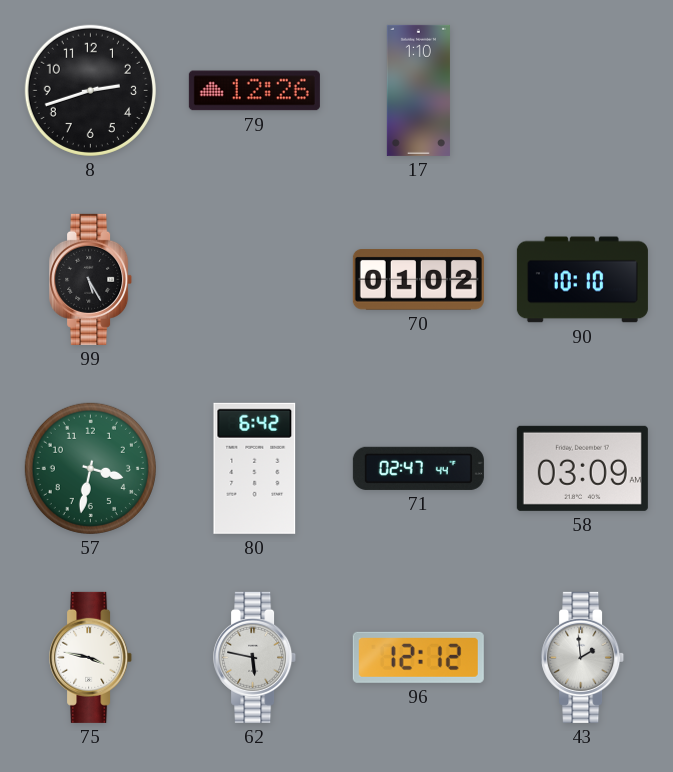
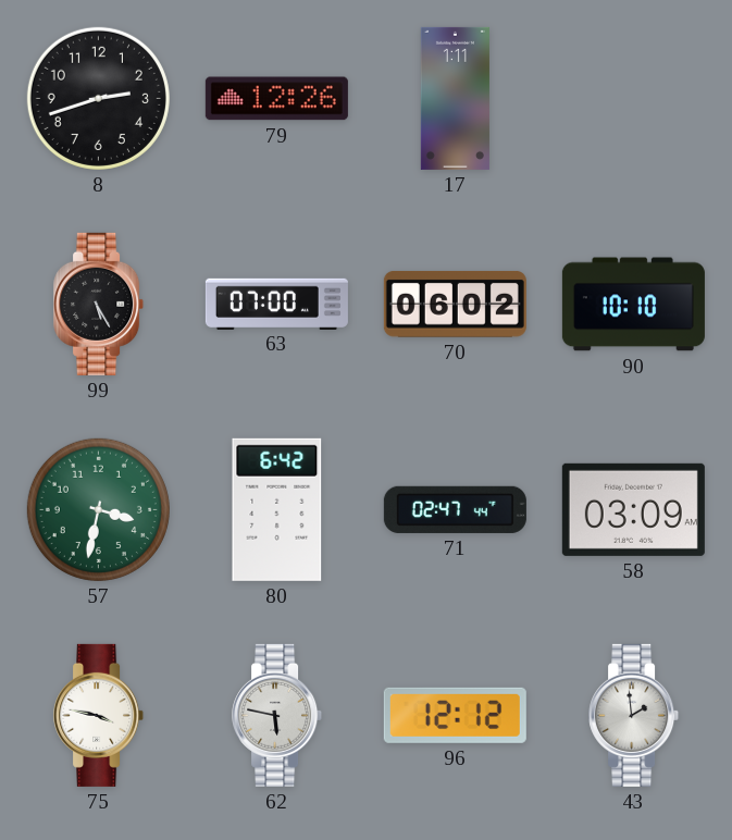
17: 1:10 -> 1:11 (455, 98)
63: none -> 07:00 (276, 304)
70: 01:02 -> 06:02 (455, 305)
